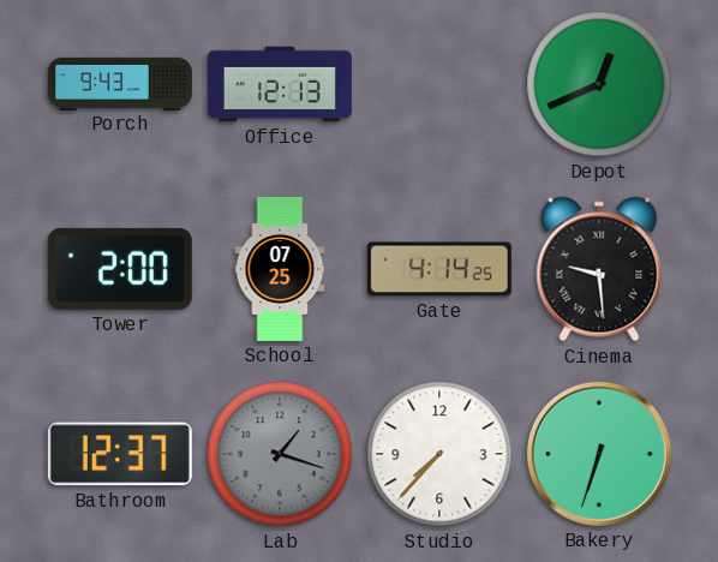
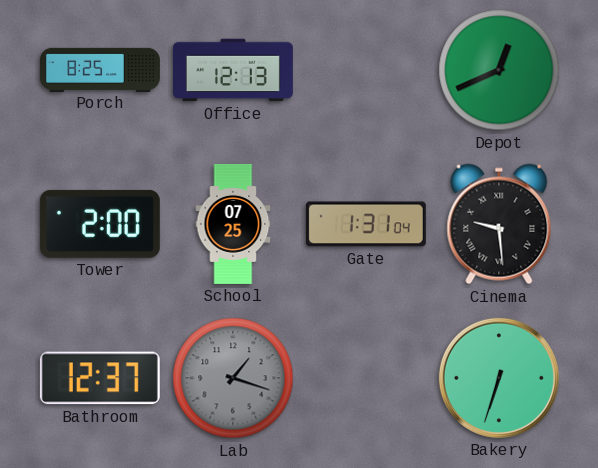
Porch: 9:43 -> 8:25 (100, 69)
Gate: 4:14 -> 1:31 (366, 224)
Studio: 7:37 -> none (439, 454)
